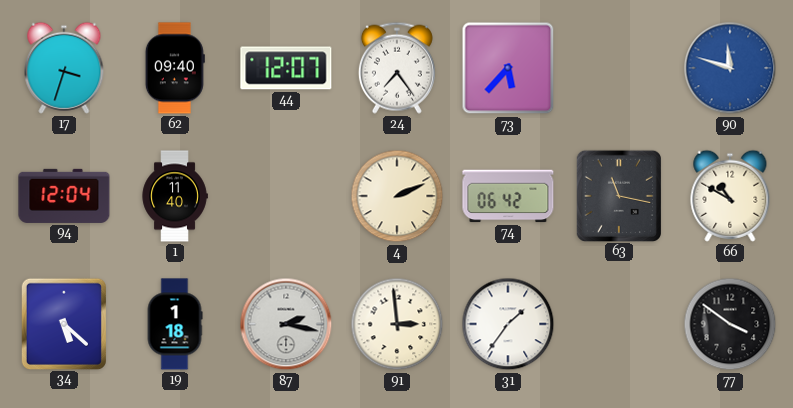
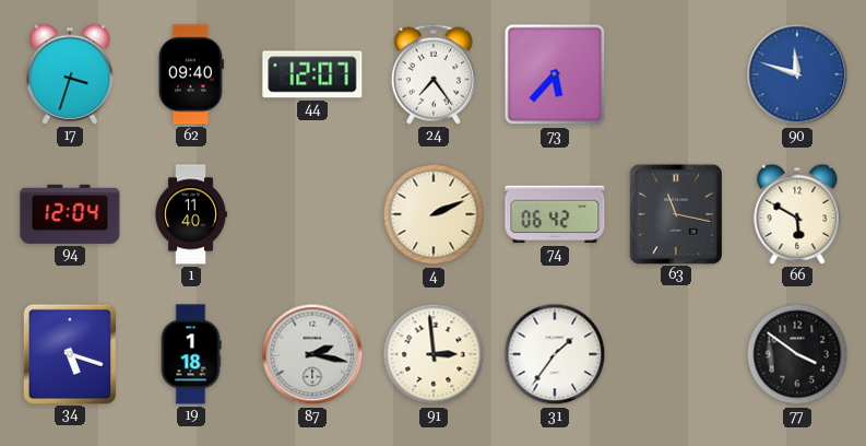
66: 10:50 -> 5:50 (797, 214)
34: 5:22 -> 5:18 (70, 353)
